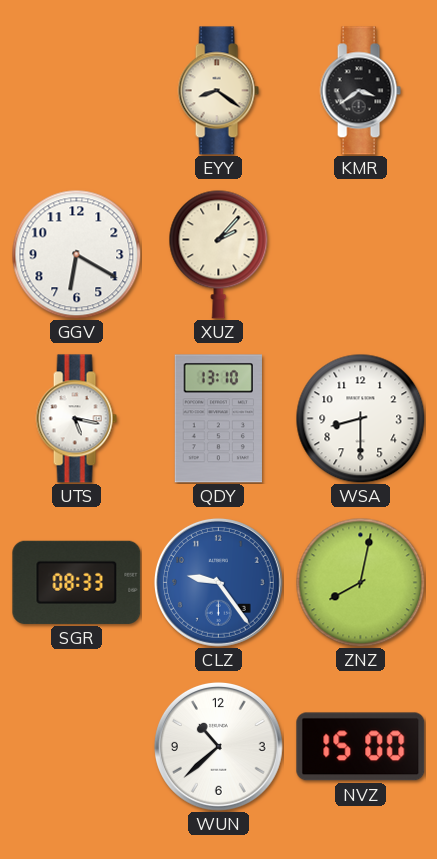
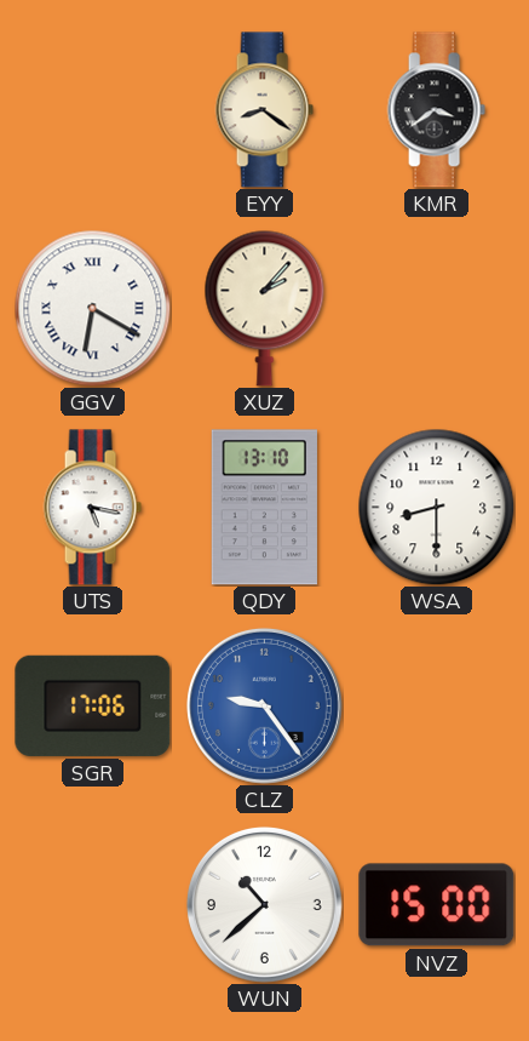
GGV numerals: Arabic -> Roman (92, 308)
SGR: 08:33 -> 17:06 (93, 705)
ZNZ: 8:02 -> none (360, 582)
